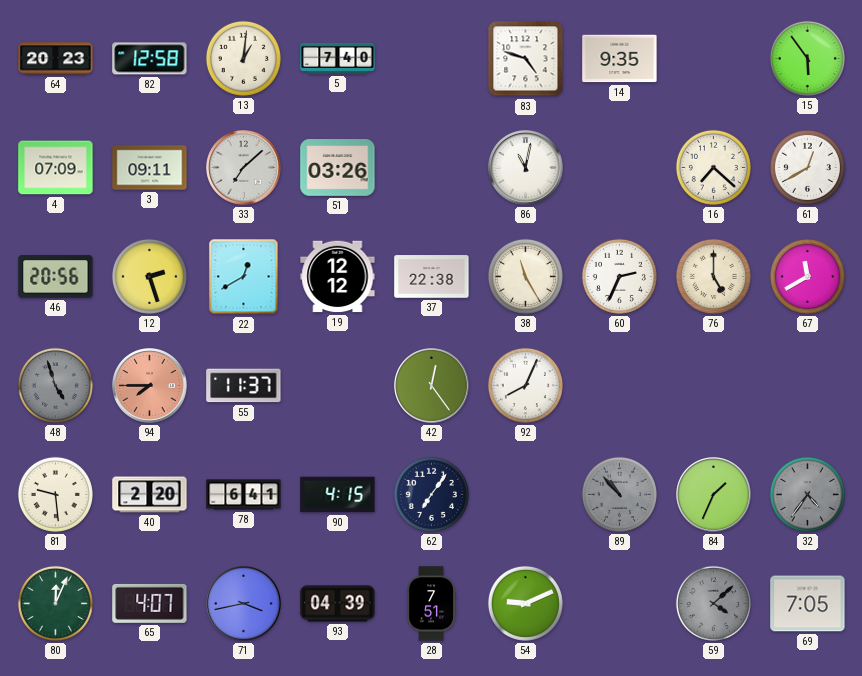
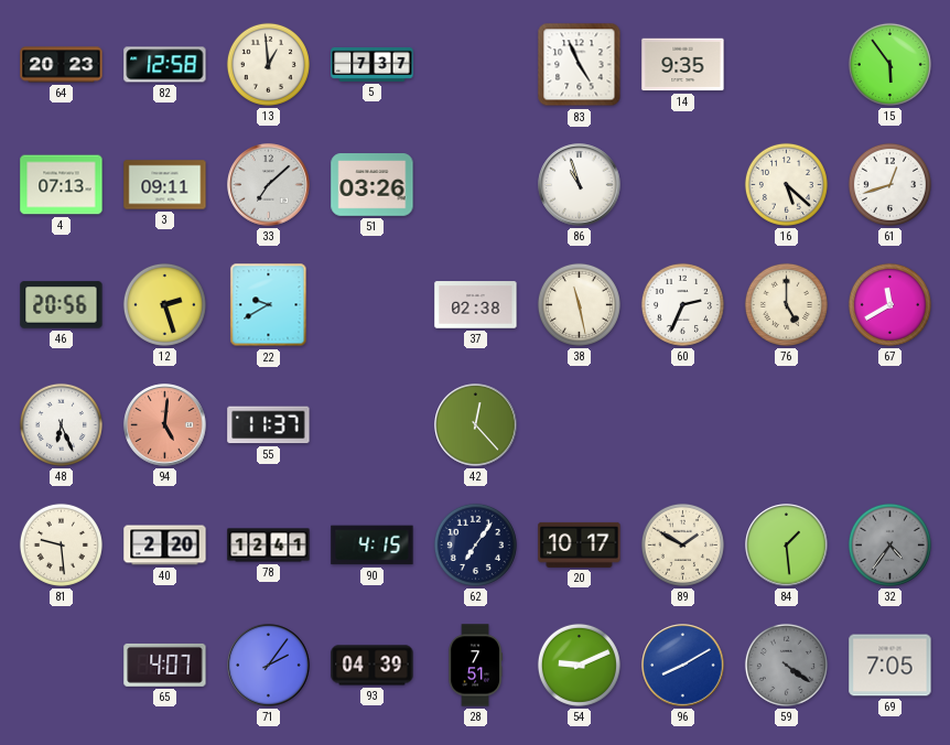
13: 1:01 -> 12:59 (268, 64)
5: 7:40 -> 7:37 (373, 64)
83: 4:48 -> 4:56 (580, 65)
4: 07:09 -> 07:13 (62, 185)
86: 11:02 -> 10:57 (580, 185)
16: 7:22 -> 5:22 (786, 184)
61: 12:40 -> 12:42 (889, 184)
22: 12:40 -> 9:40 (269, 305)
19: 12:12 -> none (338, 277)
37: 22:38 -> 02:38 (476, 305)
38: 11:25 -> 11:28 (579, 304)
48: 4:57 -> 6:26 (61, 424)
48 dial: grey -> white (61, 424)
94: 7:45 -> 5:01 (165, 425)
42: 12:24 -> 12:23 (476, 425)
92: 8:04 -> none (525, 385)
78: 6:41 -> 12:41 (269, 546)
20: none -> 10:17 (580, 544)
89: 10:53 -> 1:50 (682, 544)
89 dial: grey -> cream (682, 544)
84: 1:34 -> 1:29 (787, 546)
80: 12:04 -> none (55, 603)
71: 3:43 -> 2:06 (269, 666)
96: none -> 8:10 (683, 666)
59: 4:08 -> 4:21 (786, 665)
